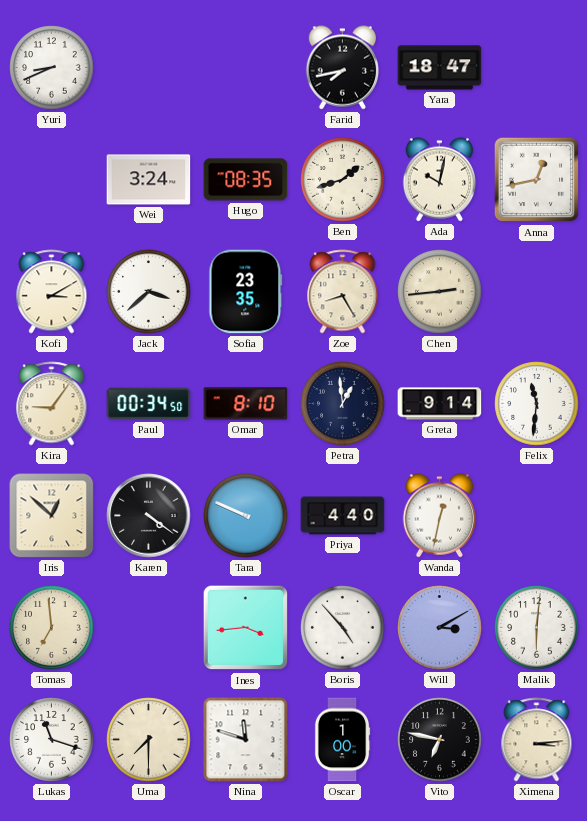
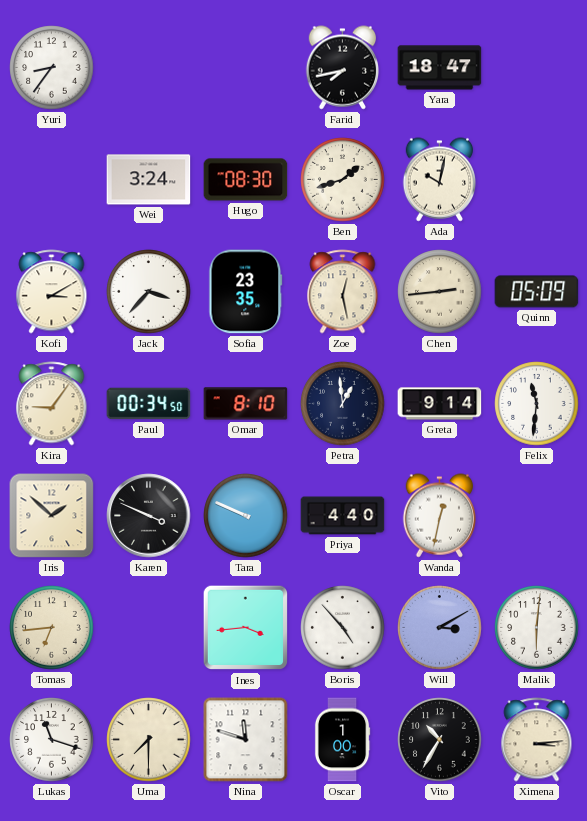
Yuri: 8:41 -> 8:36 (52, 68)
Hugo: 08:35 -> 08:30 (246, 180)
Anna: 12:43 -> none (537, 180)
Jack: 3:38 -> 3:37 (149, 292)
Zoe: 8:25 -> 12:28 (343, 292)
Quinn: none -> 05:09 (537, 292)
Iris: 12:52 -> 1:52 (52, 516)
Karen: 4:21 -> 3:49 (149, 516)
Tomas: 6:59 -> 6:44 (52, 628)
Vito: 6:47 -> 10:35 (440, 740)
